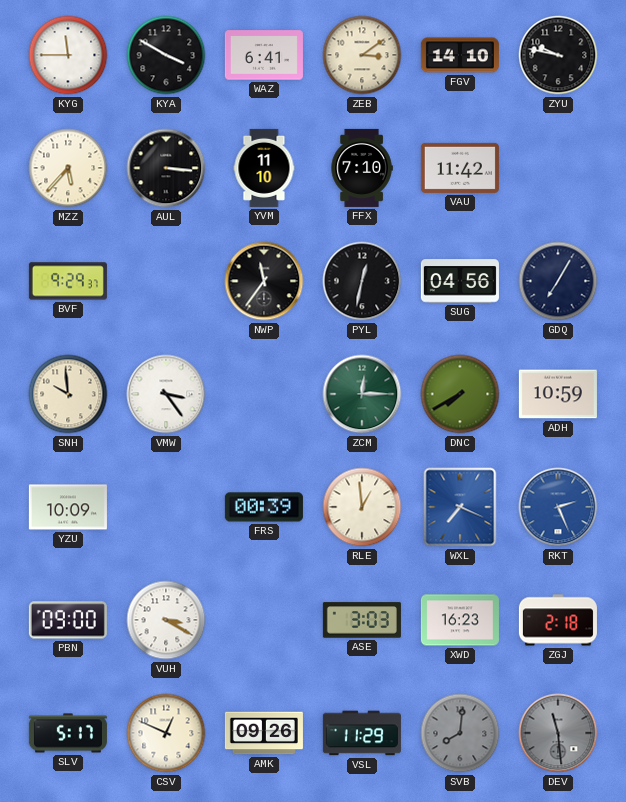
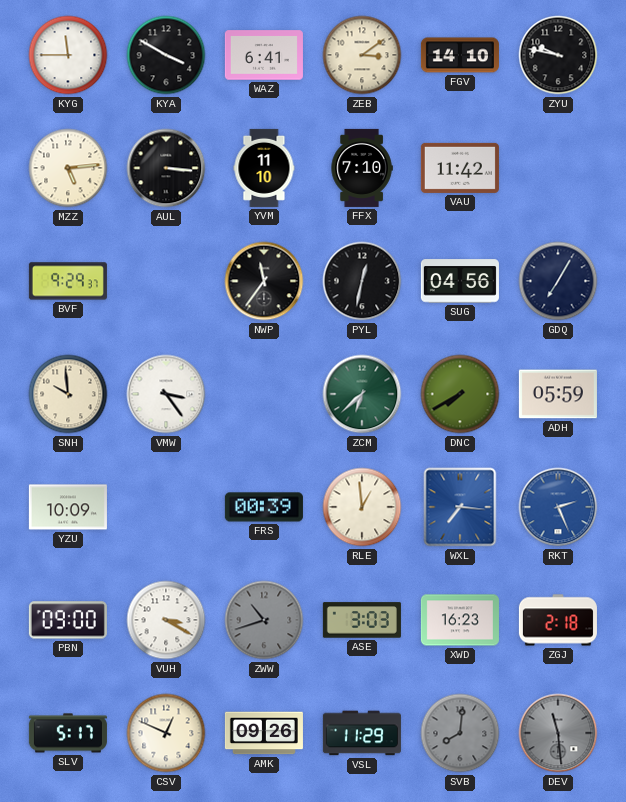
MZZ: 5:37 -> 5:14 (68, 168)
ZCM: 12:15 -> 6:38 (362, 394)
ADH: 10:59 -> 05:59 (558, 394)
WXL: 7:19 -> 7:16 (460, 507)
ZWW: none -> 10:42 (264, 620)
